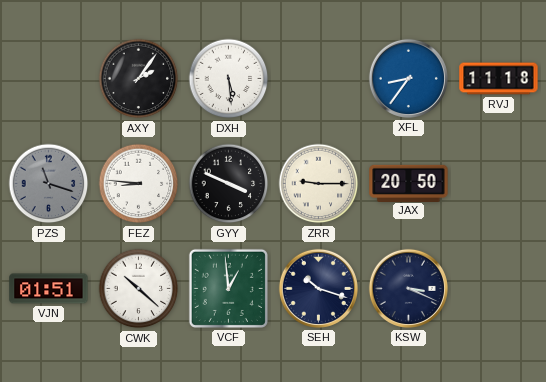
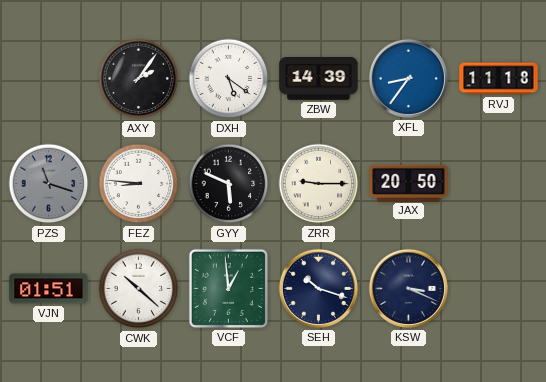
DXH: 5:29 -> 5:21 (229, 79)
ZBW: none -> 14:39 (319, 79)
GYY: 3:49 -> 5:49 (229, 184)
